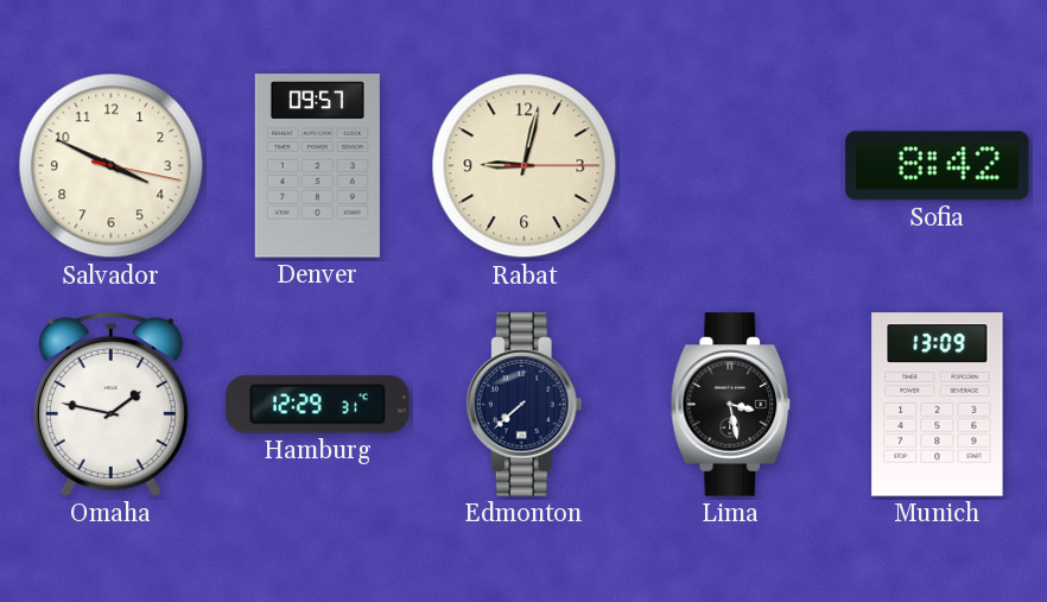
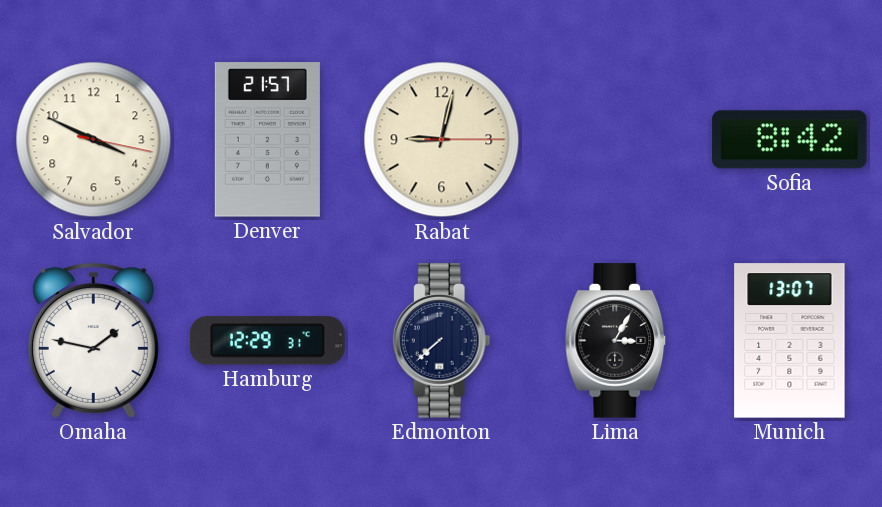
Denver: 09:57 -> 21:57 (267, 140)
Lima: 3:28 -> 3:05 (616, 341)
Munich: 13:09 -> 13:07 (790, 341)
